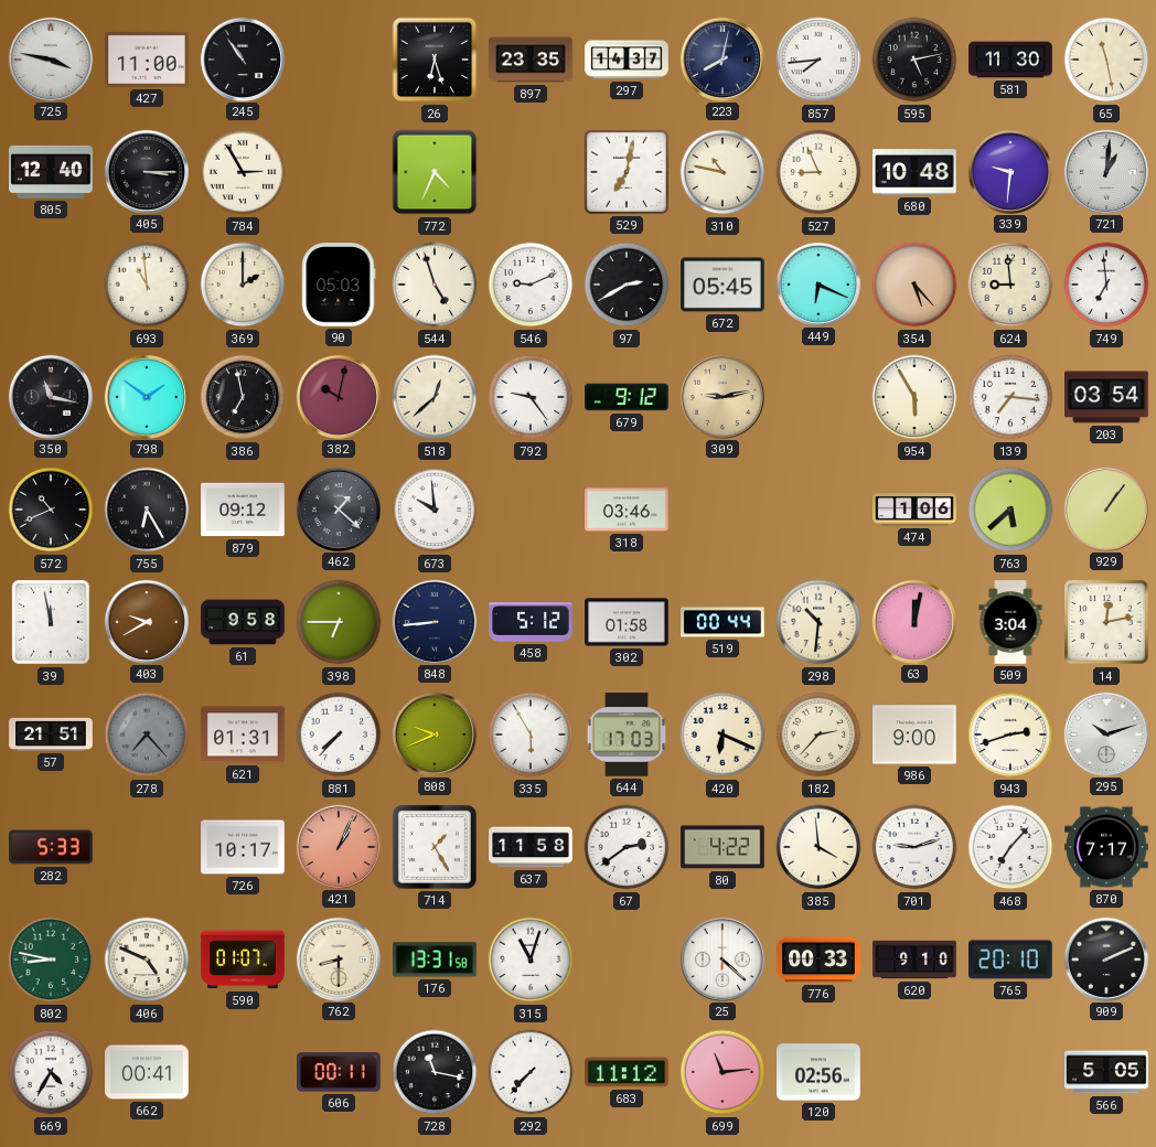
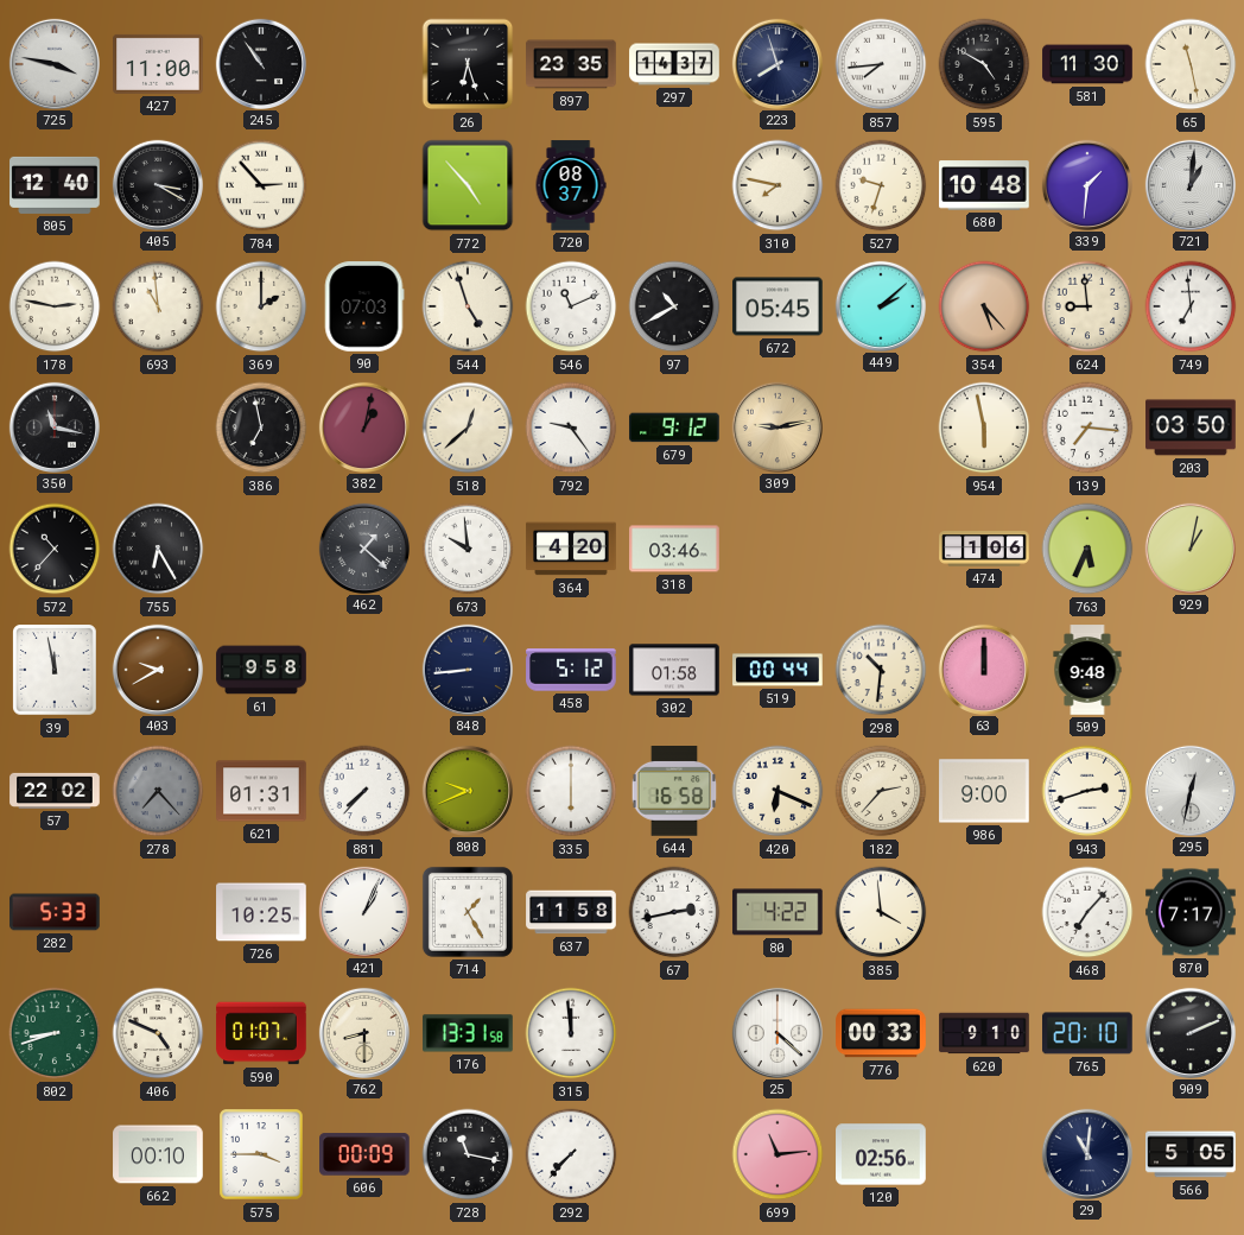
223: 8:02 -> 7:57 (776, 63)
595: 5:13 -> 4:50 (984, 64)
405: 3:15 -> 3:20 (157, 184)
784: 2:55 -> 2:53 (261, 185)
772: 4:34 -> 4:53 (468, 185)
720: none -> 08:37 (571, 185)
529: 7:02 -> none (627, 172)
310: 10:47 -> 7:47 (777, 185)
527: 8:56 -> 9:33 (881, 185)
339: 9:31 -> 1:31 (1086, 184)
178: none -> 2:47 (55, 306)
90: 05:03 -> 07:03 (364, 306)
546: 9:11 -> 11:11 (571, 306)
97: 2:40 -> 10:40 (674, 306)
449: 6:19 -> 2:08 (880, 305)
798: 1:51 -> none (146, 396)
382: 10:02 -> 1:02 (363, 426)
954: 5:55 -> 5:58 (984, 427)
203: 03:54 -> 03:50 (1191, 427)
572: 10:41 -> 10:37 (55, 549)
879: 09:12 -> none (243, 510)
364: none -> 4:20 (571, 549)
763: 5:38 -> 5:34 (1087, 549)
929: 1:06 -> 1:02 (1189, 547)
398: 6:45 -> none (339, 622)
63: 12:02 -> 12:00 (983, 669)
509: 3:04 -> 9:48 (1087, 670)
14: 12:13 -> none (1106, 622)
57: 21:51 -> 22:02 (55, 791)
335: 5:55 -> 6:00 (571, 791)
644: 17:03 -> 16:58 (674, 792)
295: 10:12 -> 12:32 (1189, 790)
726: 10:17 -> 10:25 (261, 912)
421 dial: salmon -> white (363, 911)
67: 2:39 -> 2:43 (674, 912)
701: 9:12 -> none (914, 847)
802: 8:47 -> 8:42 (55, 1033)
315: 11:03 -> 11:59 (571, 1033)
669: 4:35 -> none (51, 1072)
662: 00:41 -> 00:10 (158, 1154)
575: none -> 3:45 (261, 1154)
606: 00:11 -> 00:09 (364, 1154)
683: 11:12 -> none (627, 1072)
29: none -> 11:01 (1086, 1153)
